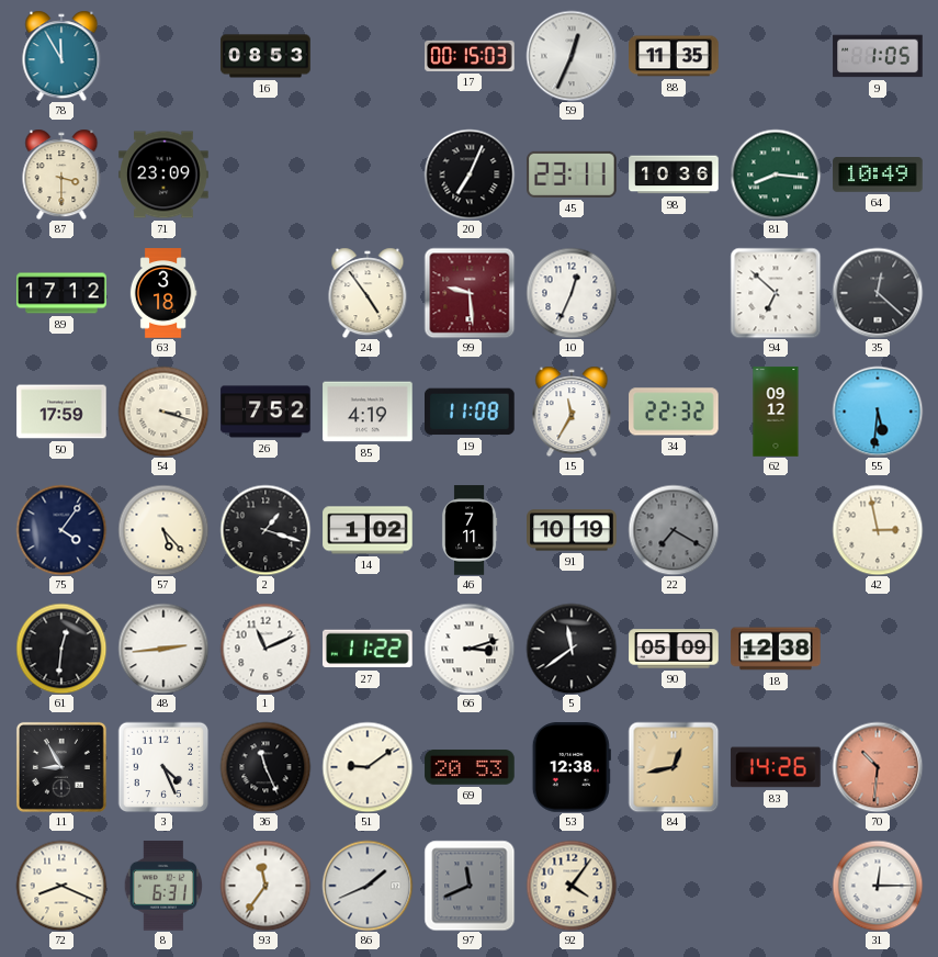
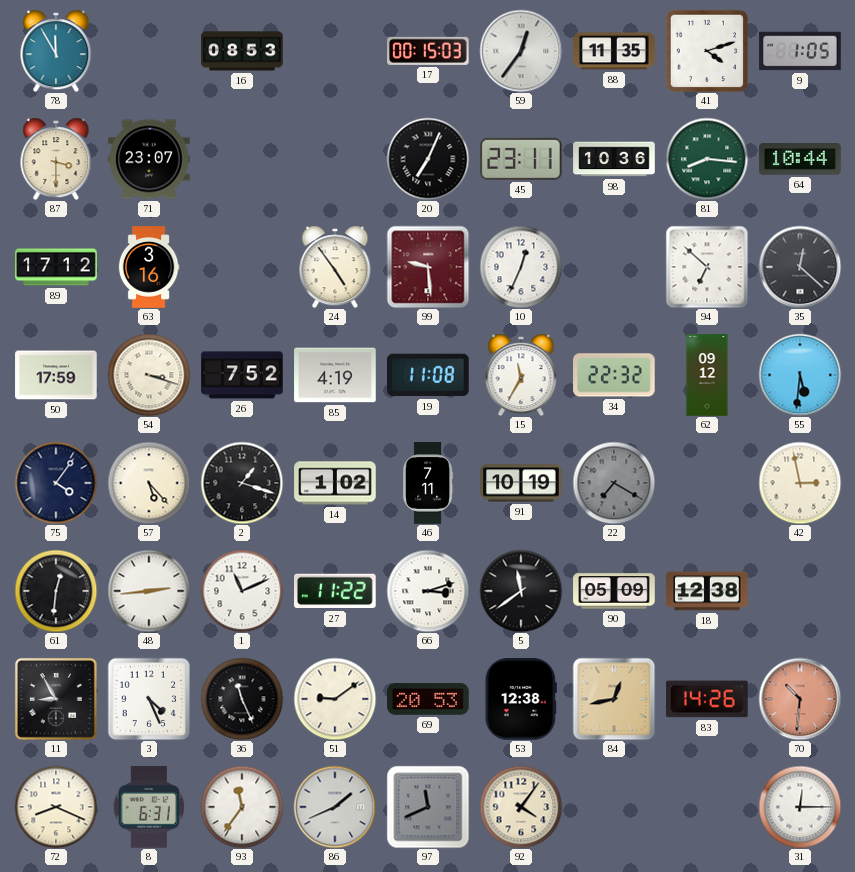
59: 12:34 -> 12:36 (521, 51)
41: none -> 4:12 (707, 51)
71: 23:09 -> 23:07 (149, 159)
64: 10:49 -> 10:44 (800, 159)
63: 3:18 -> 3:16 (149, 267)
